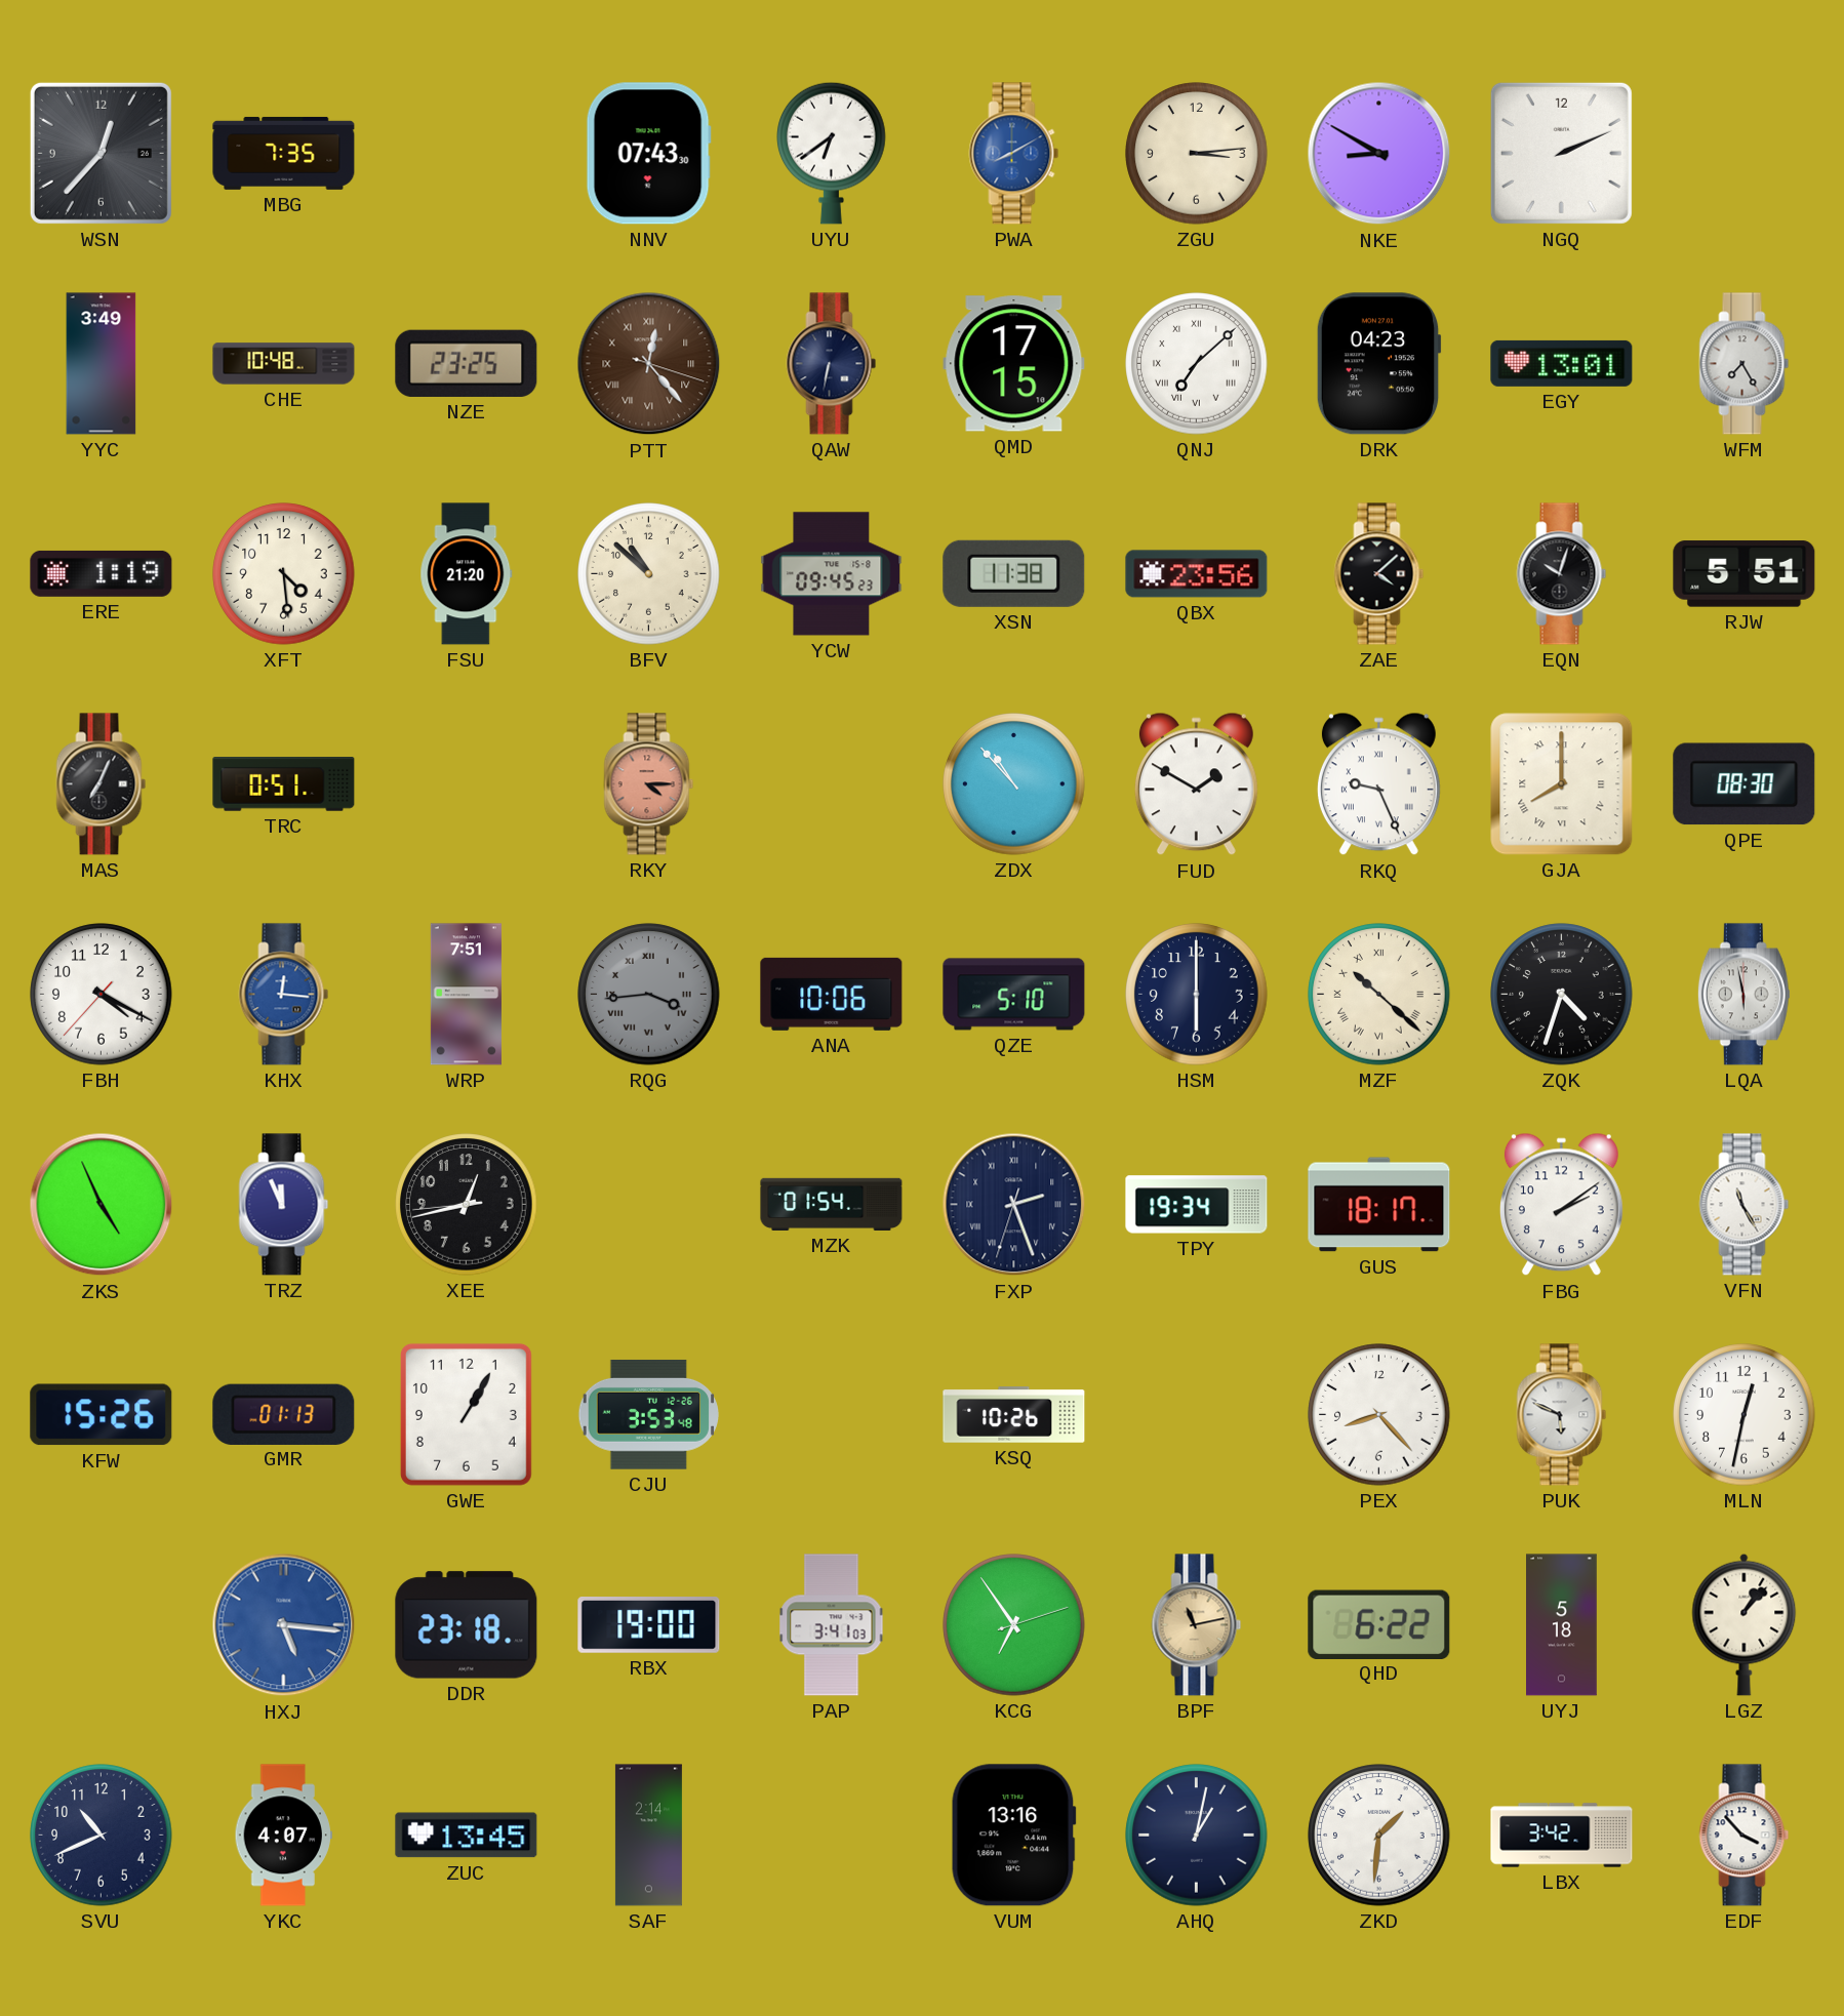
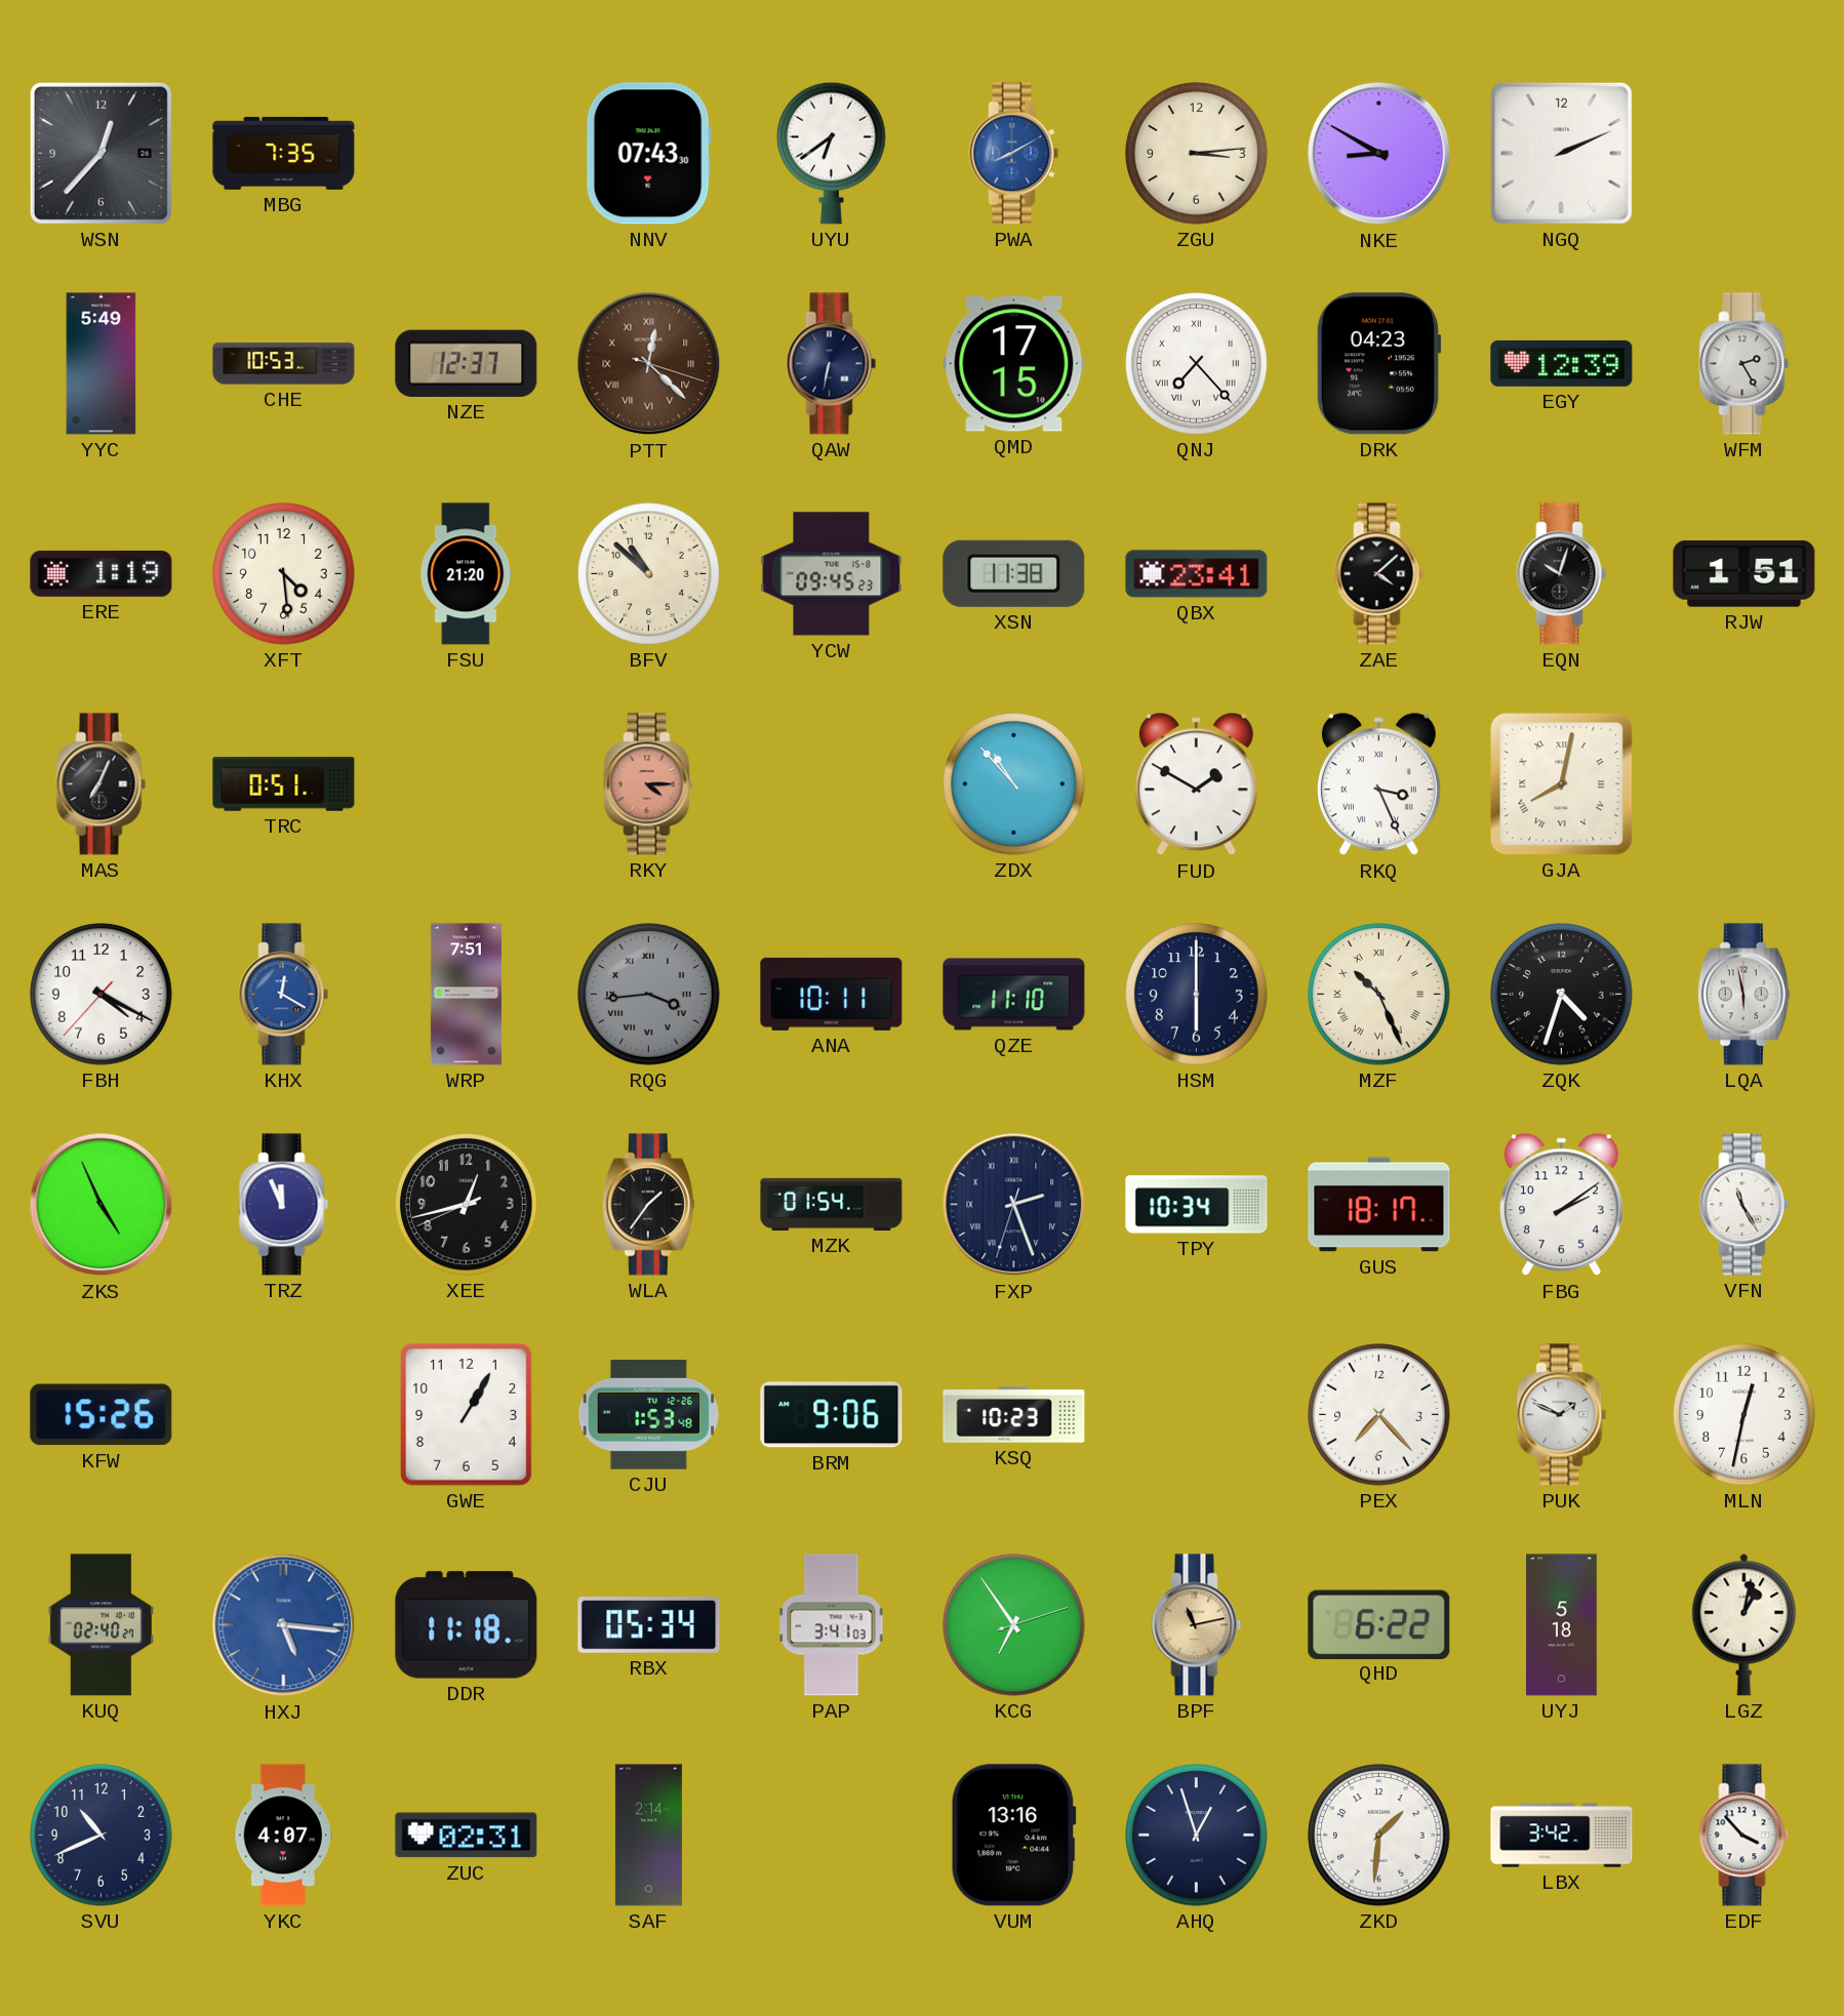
YYC: 3:49 -> 5:49 (102, 364)
CHE: 10:48 -> 10:53 (284, 364)
NZE: 23:25 -> 12:37 (467, 363)
PTT: 12:23 -> 12:22 (649, 364)
QNJ: 7:08 -> 7:23 (1197, 364)
EGY: 13:01 -> 12:39 (1562, 363)
WFM: 7:25 -> 2:25 (1745, 364)
QBX: 23:56 -> 23:41 (1197, 574)
RJW: 5:51 -> 1:51 (1745, 574)
RKQ: 9:26 -> 3:26 (1378, 784)
GJA: 8:00 -> 8:02 (1562, 784)
QPE: 08:30 -> none (1745, 784)
KHX: 12:16 -> 12:20 (284, 995)
ANA: 10:06 -> 10:11 (832, 994)
QZE: 5:10 -> 11:10 (1014, 995)
MZF: 10:22 -> 10:26 (1379, 995)
XEE: 12:42:44 -> 12:42:41 (467, 1205)
WLA: none -> 1:36 (648, 1205)
TPY: 19:34 -> 10:34 (1197, 1205)
GMR: 01:13 -> none (284, 1414)
CJU: 3:53 -> 1:53 (648, 1414)
BRM: none -> 9:06 (832, 1415)
KSQ: 10:26 -> 10:23 (1014, 1415)
PEX: 8:23 -> 7:23 (1379, 1415)
PUK: 5:49 -> 1:49 (1562, 1415)
KUQ: none -> 02:40 (101, 1625)
DDR: 23:18 -> 11:18 (467, 1625)
RBX: 19:00 -> 05:34 (649, 1625)
LGZ: 1:07 -> 1:02 (1745, 1624)
ZUC: 13:45 -> 02:31 (467, 1836)
AHQ: 1:02 -> 12:57 (1197, 1836)
